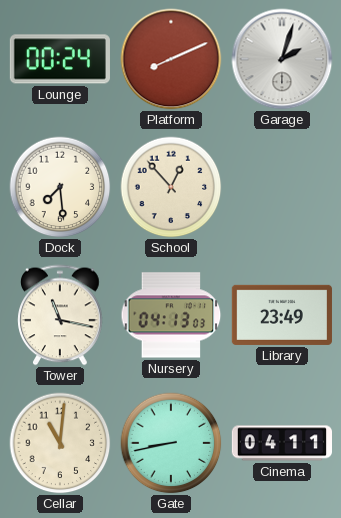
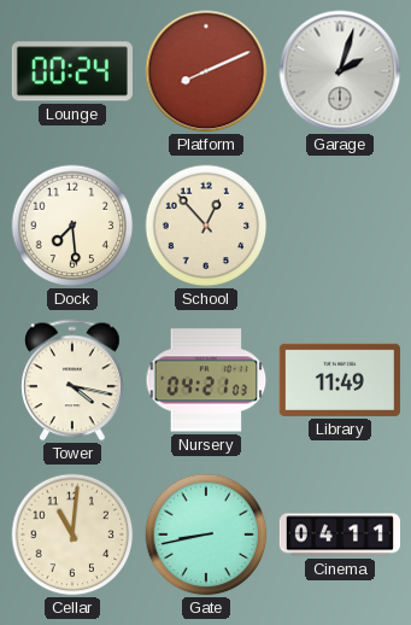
Tower: 11:17 -> 4:17 (72, 380)
Nursery: 04:13 -> 04:21 (206, 380)
Library: 23:49 -> 11:49 (340, 380)
